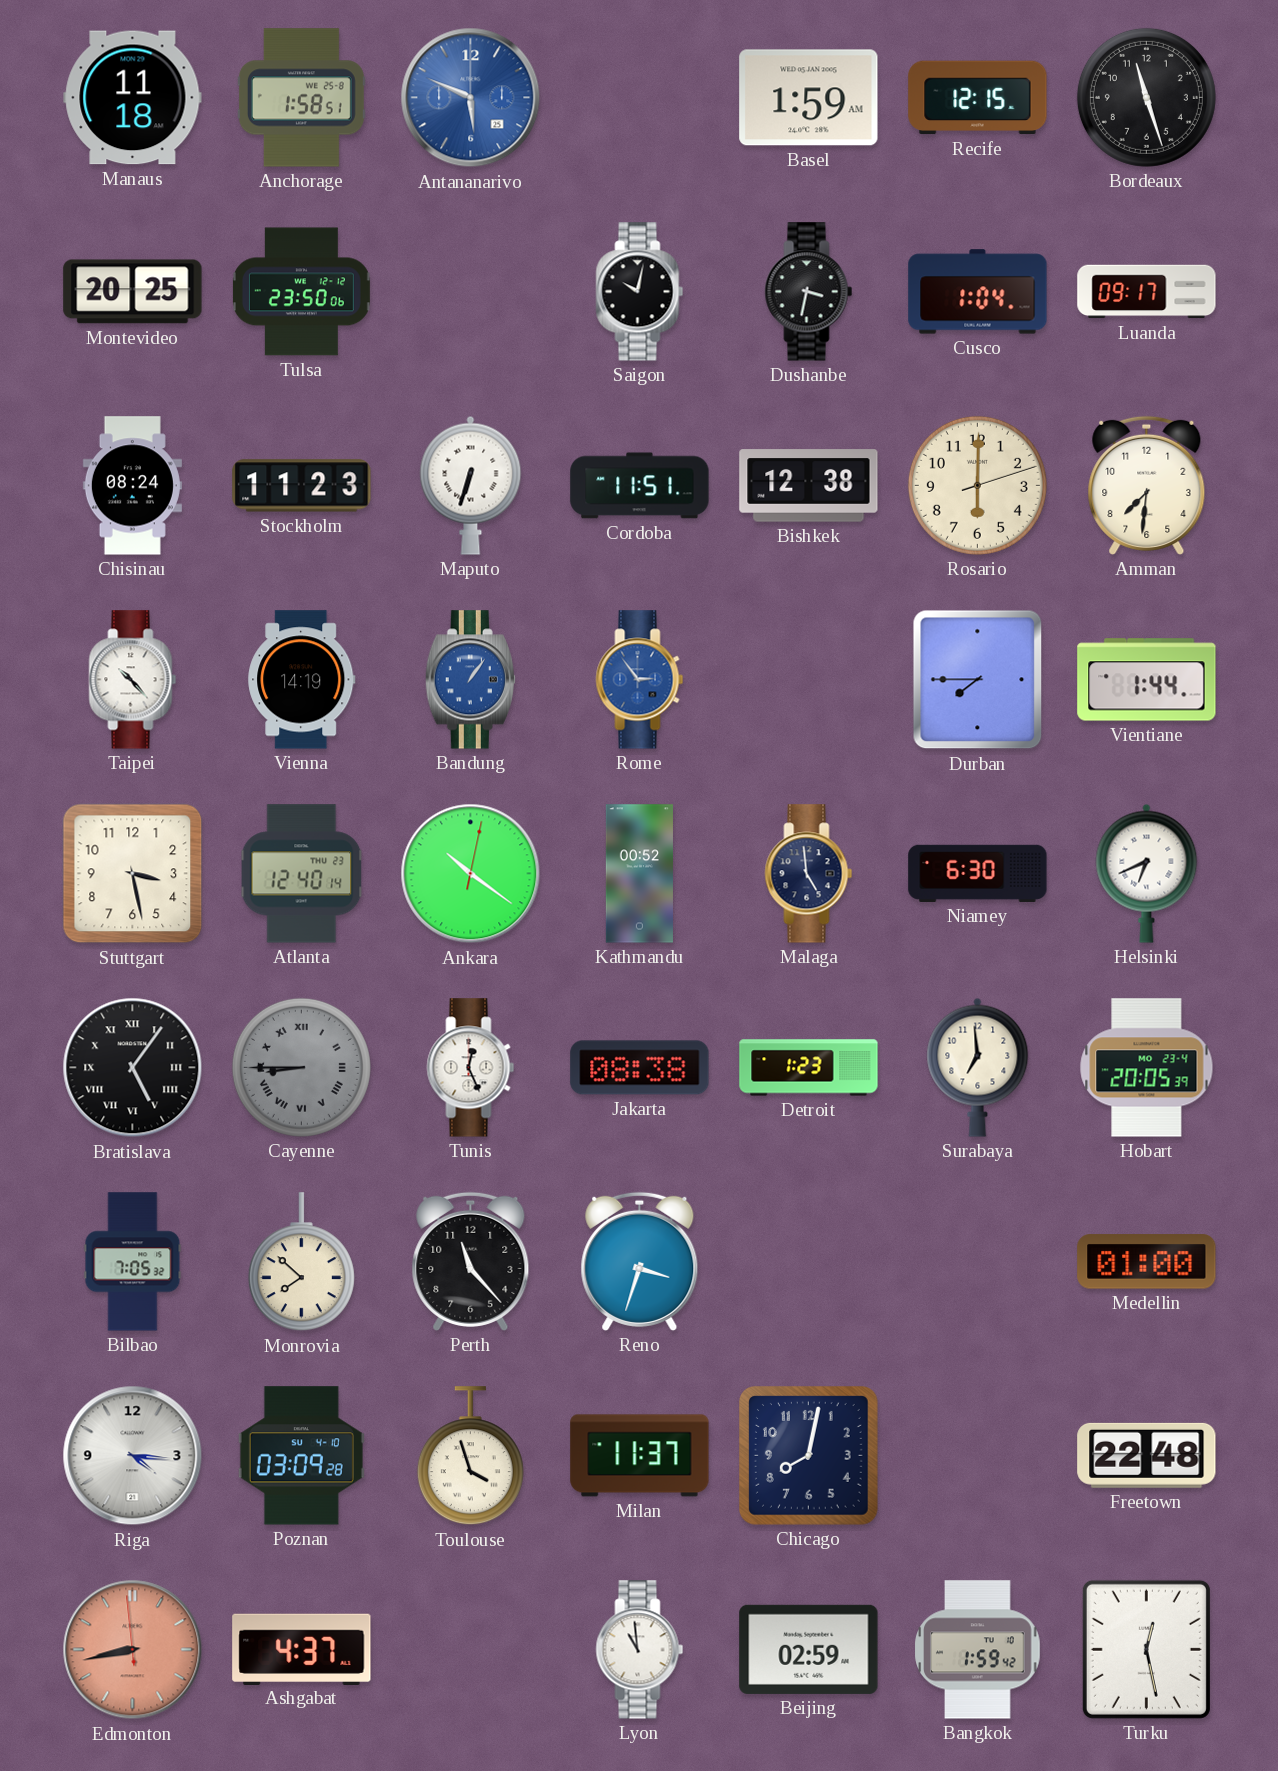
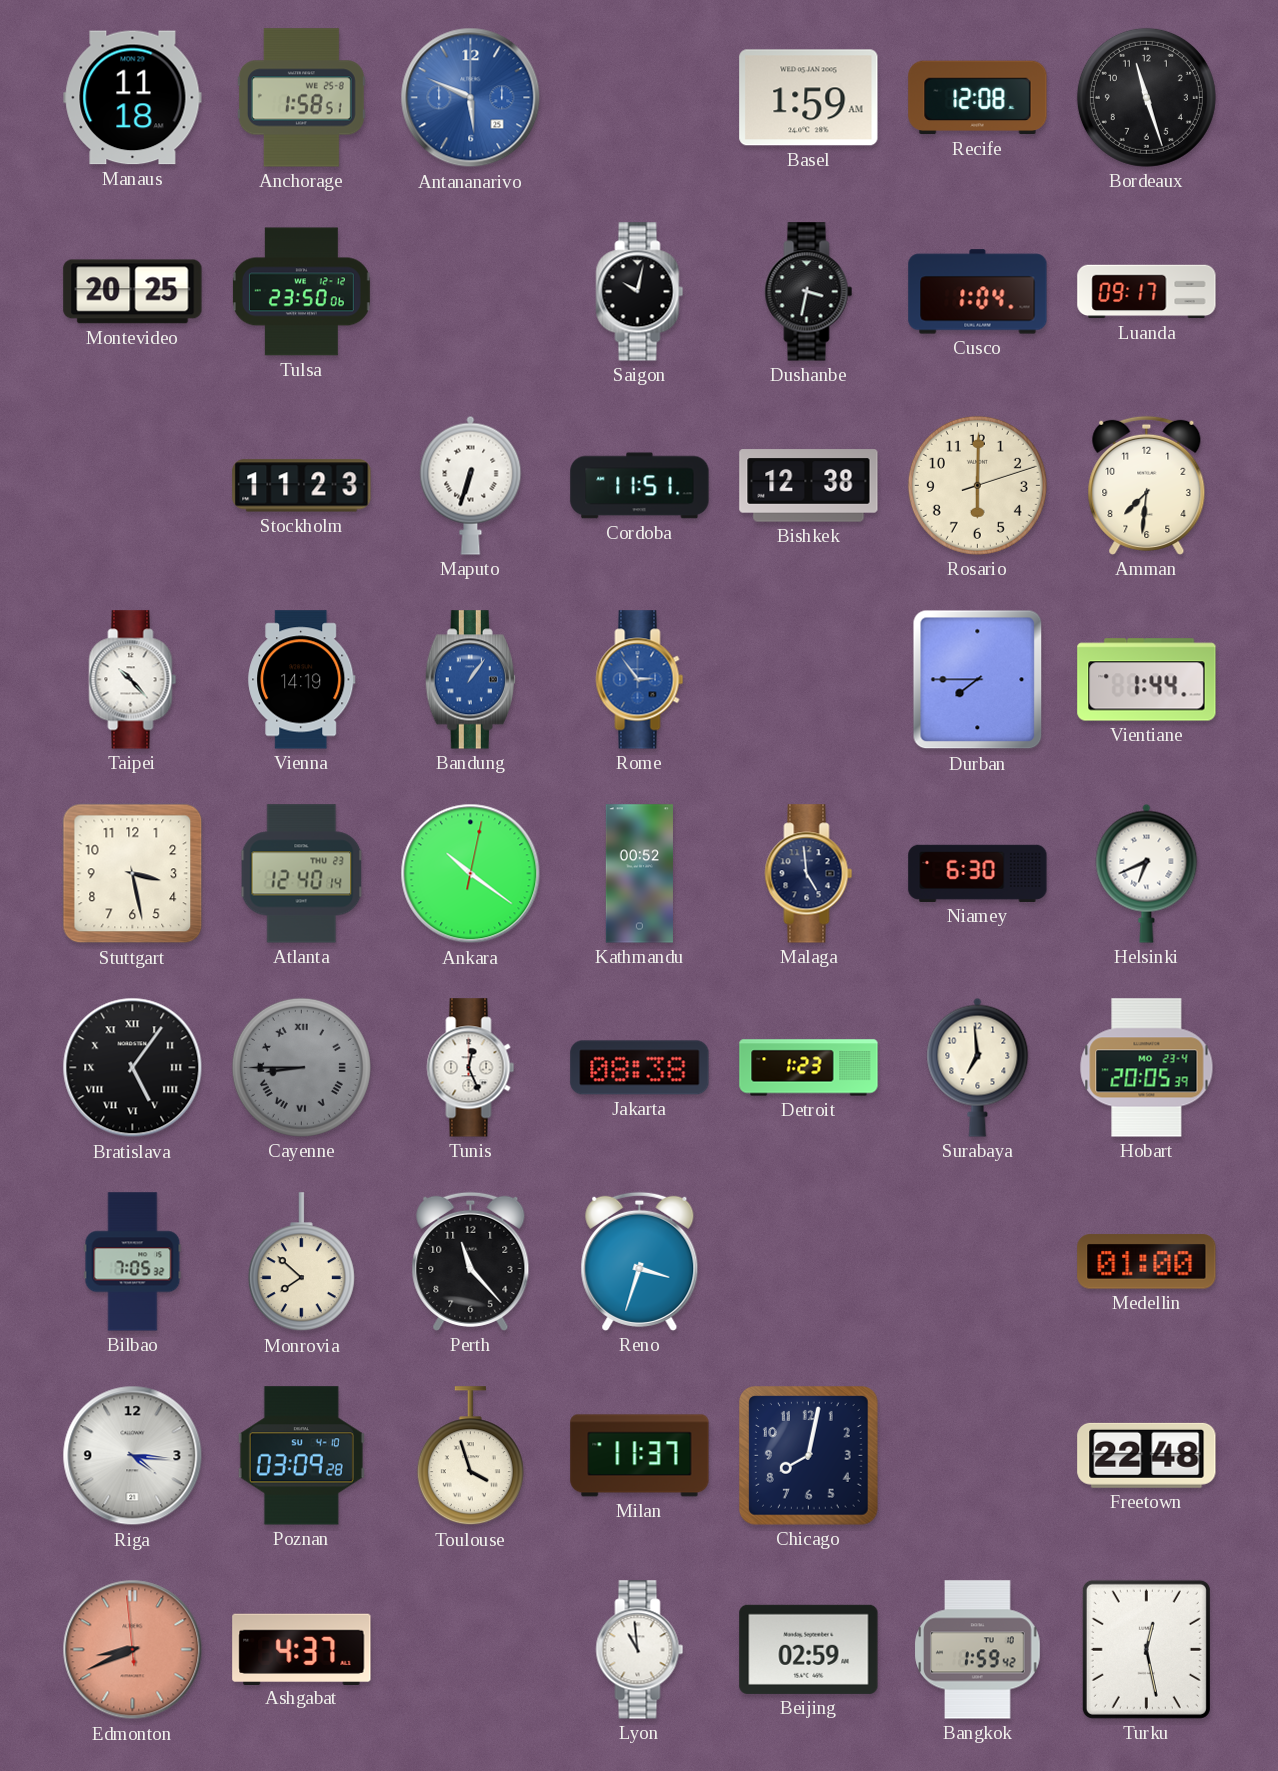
Recife: 12:15 -> 12:08 (978, 98)
Chisinau: 08:24 -> none (132, 486)
Edmonton: 8:42 -> 8:40 (133, 1650)
